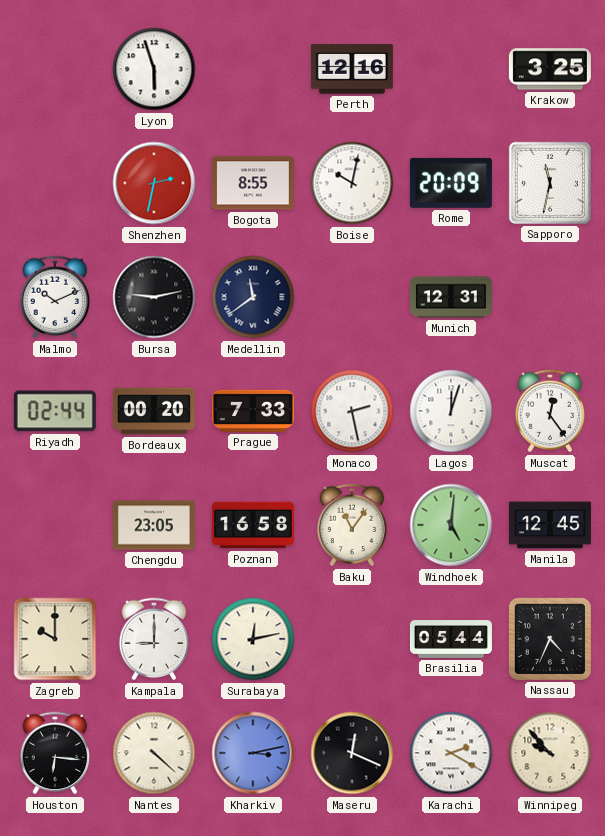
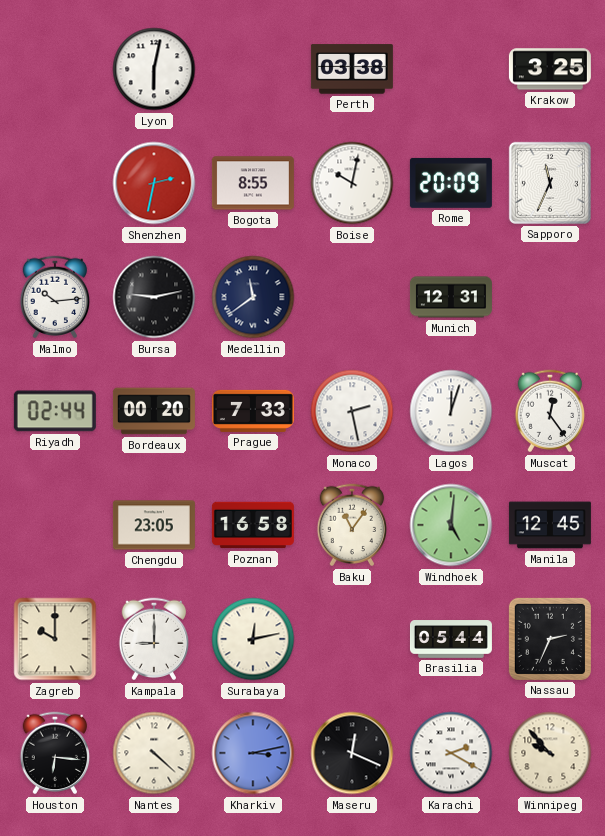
Lyon: 5:57 -> 6:02 (154, 69)
Perth: 12:16 -> 03:38 (352, 69)
Sapporo: 11:32 -> 11:34 (550, 183)
Malmo: 10:11 -> 10:14 (55, 297)
Nassau: 4:34 -> 2:34 (550, 639)
